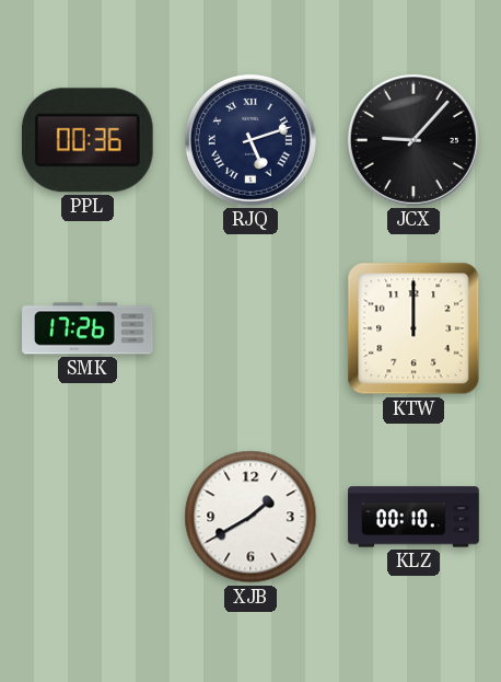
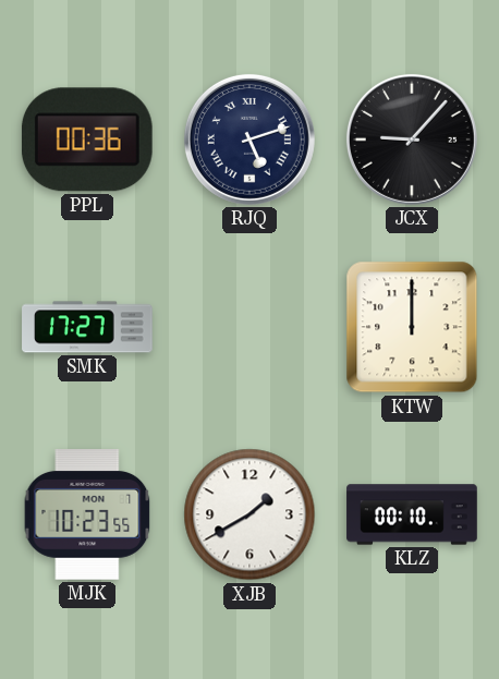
SMK: 17:26 -> 17:27 (87, 327)
MJK: none -> 10:23 (87, 516)
